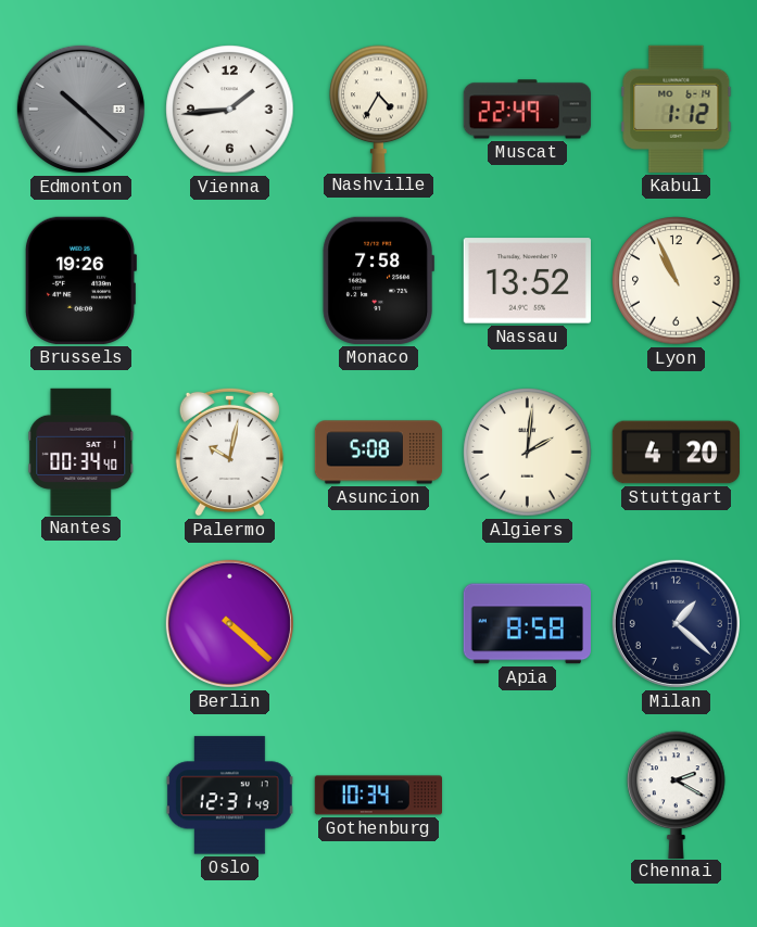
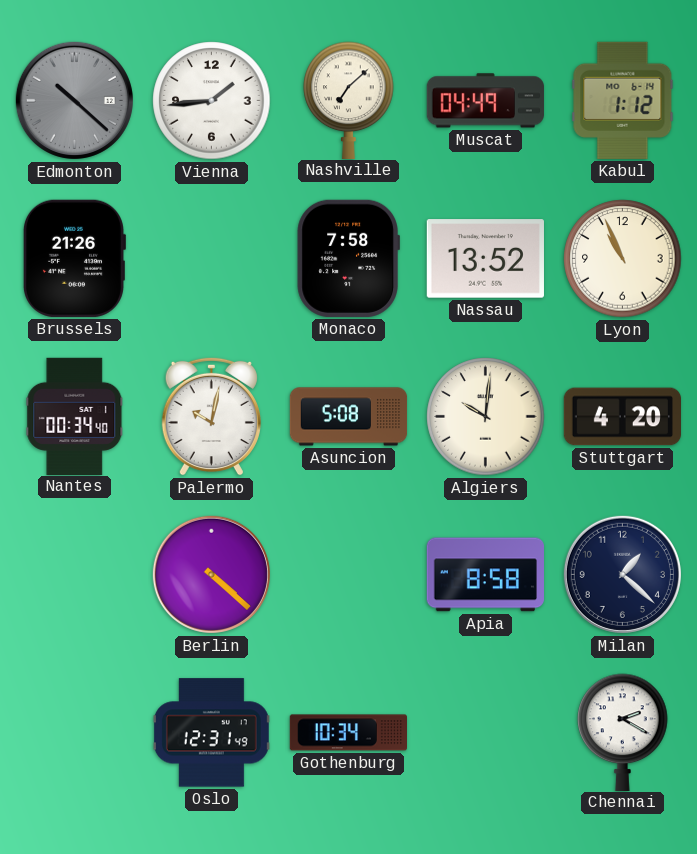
Nashville: 4:35 -> 7:08 (349, 100)
Muscat: 22:49 -> 04:49 (485, 101)
Brussels: 19:26 -> 21:26 (74, 258)
Algiers: 2:01 -> 10:01 (486, 417)
